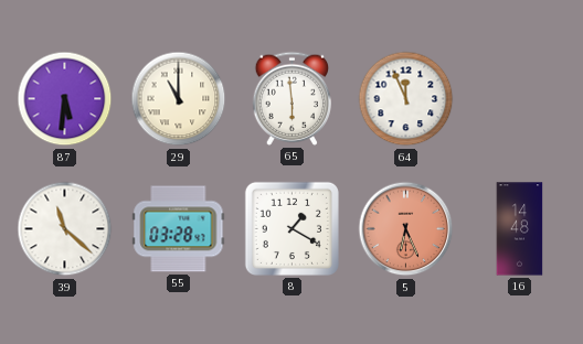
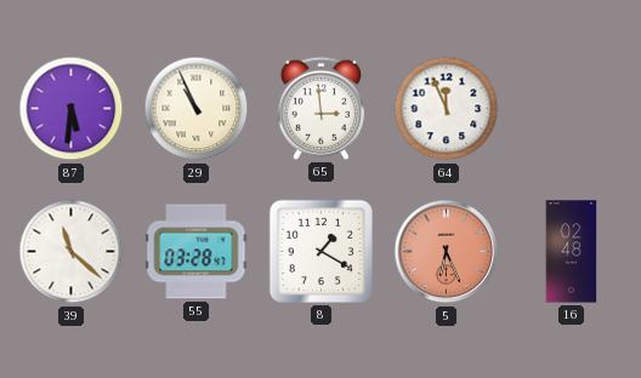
29: 11:00 -> 10:56 (197, 109)
65: 5:59 -> 2:59 (322, 108)
16: 14:48 -> 02:48 (572, 252)
